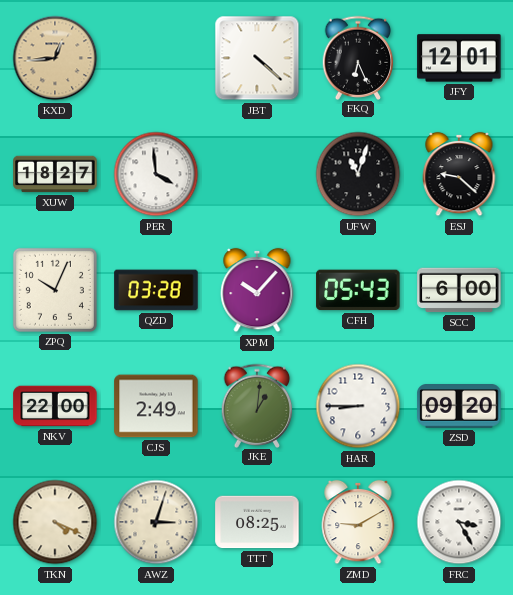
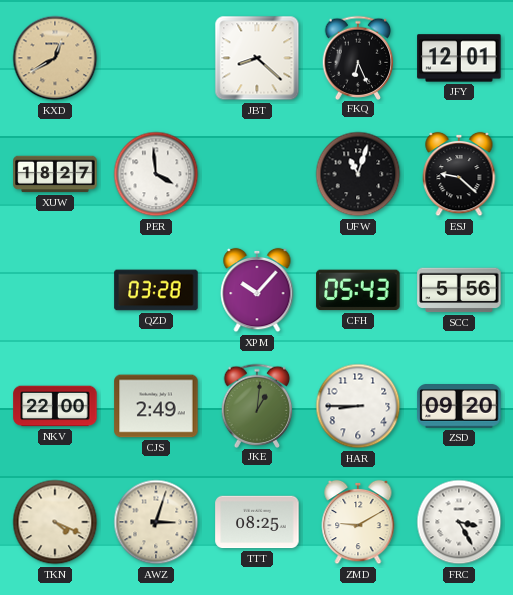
KXD: 12:44 -> 12:40 (55, 58)
JBT: 4:22 -> 8:22 (257, 58)
ZPQ: 10:04 -> none (55, 290)
SCC: 6:00 -> 5:56 (459, 290)
